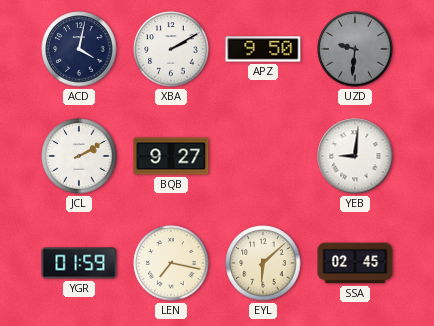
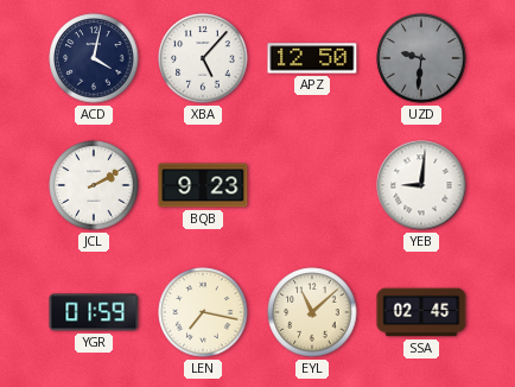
XBA: 2:10 -> 5:07 (203, 58)
APZ: 9:50 -> 12:50 (312, 58)
BQB: 9:27 -> 9:23 (203, 185)
EYL: 6:08 -> 11:08 (312, 312)
